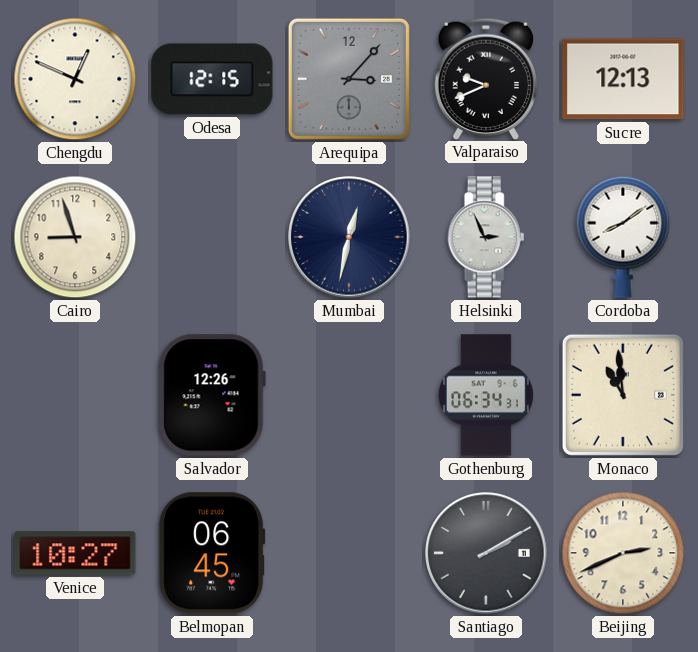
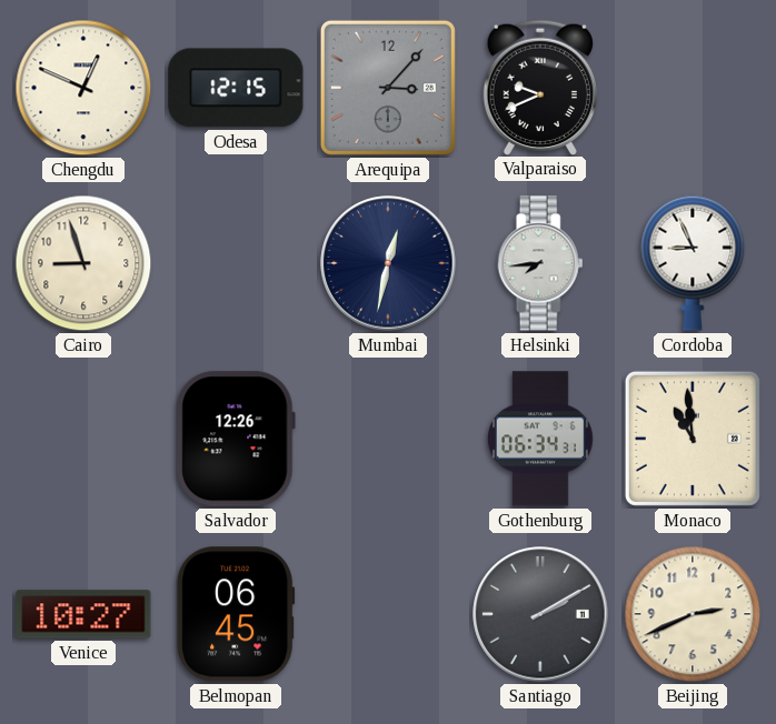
Sucre: 12:13 -> none (623, 79)
Helsinki: 2:56 -> 7:44 (540, 263)
Cordoba: 8:09 -> 8:56 (693, 263)
